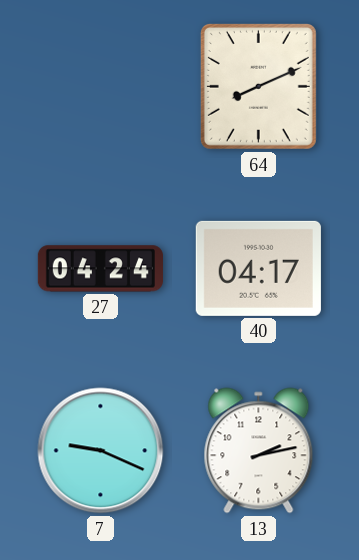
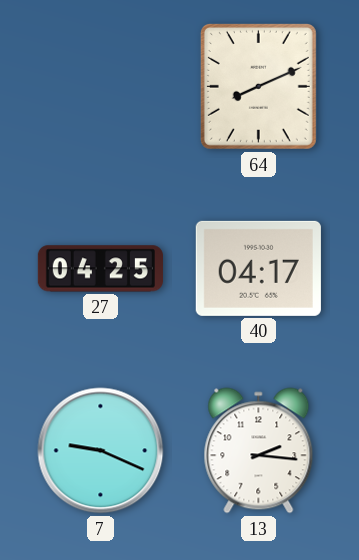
27: 04:24 -> 04:25 (100, 269)
13: 2:13 -> 2:16 (259, 451)
